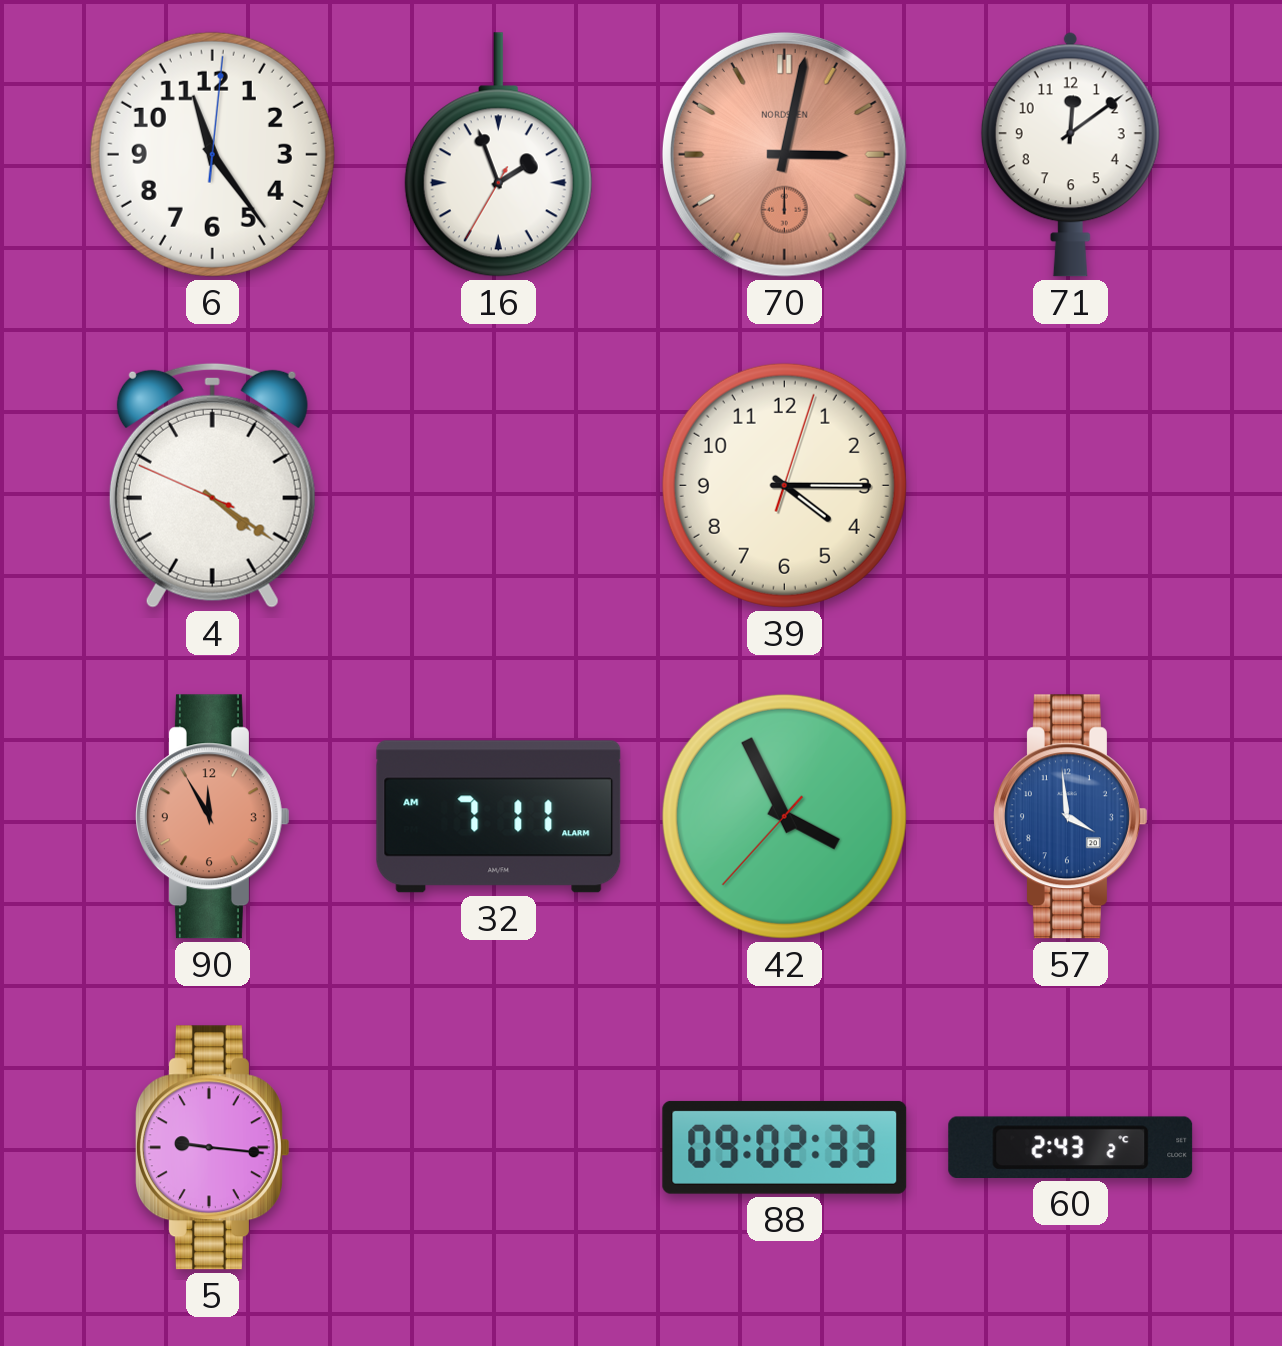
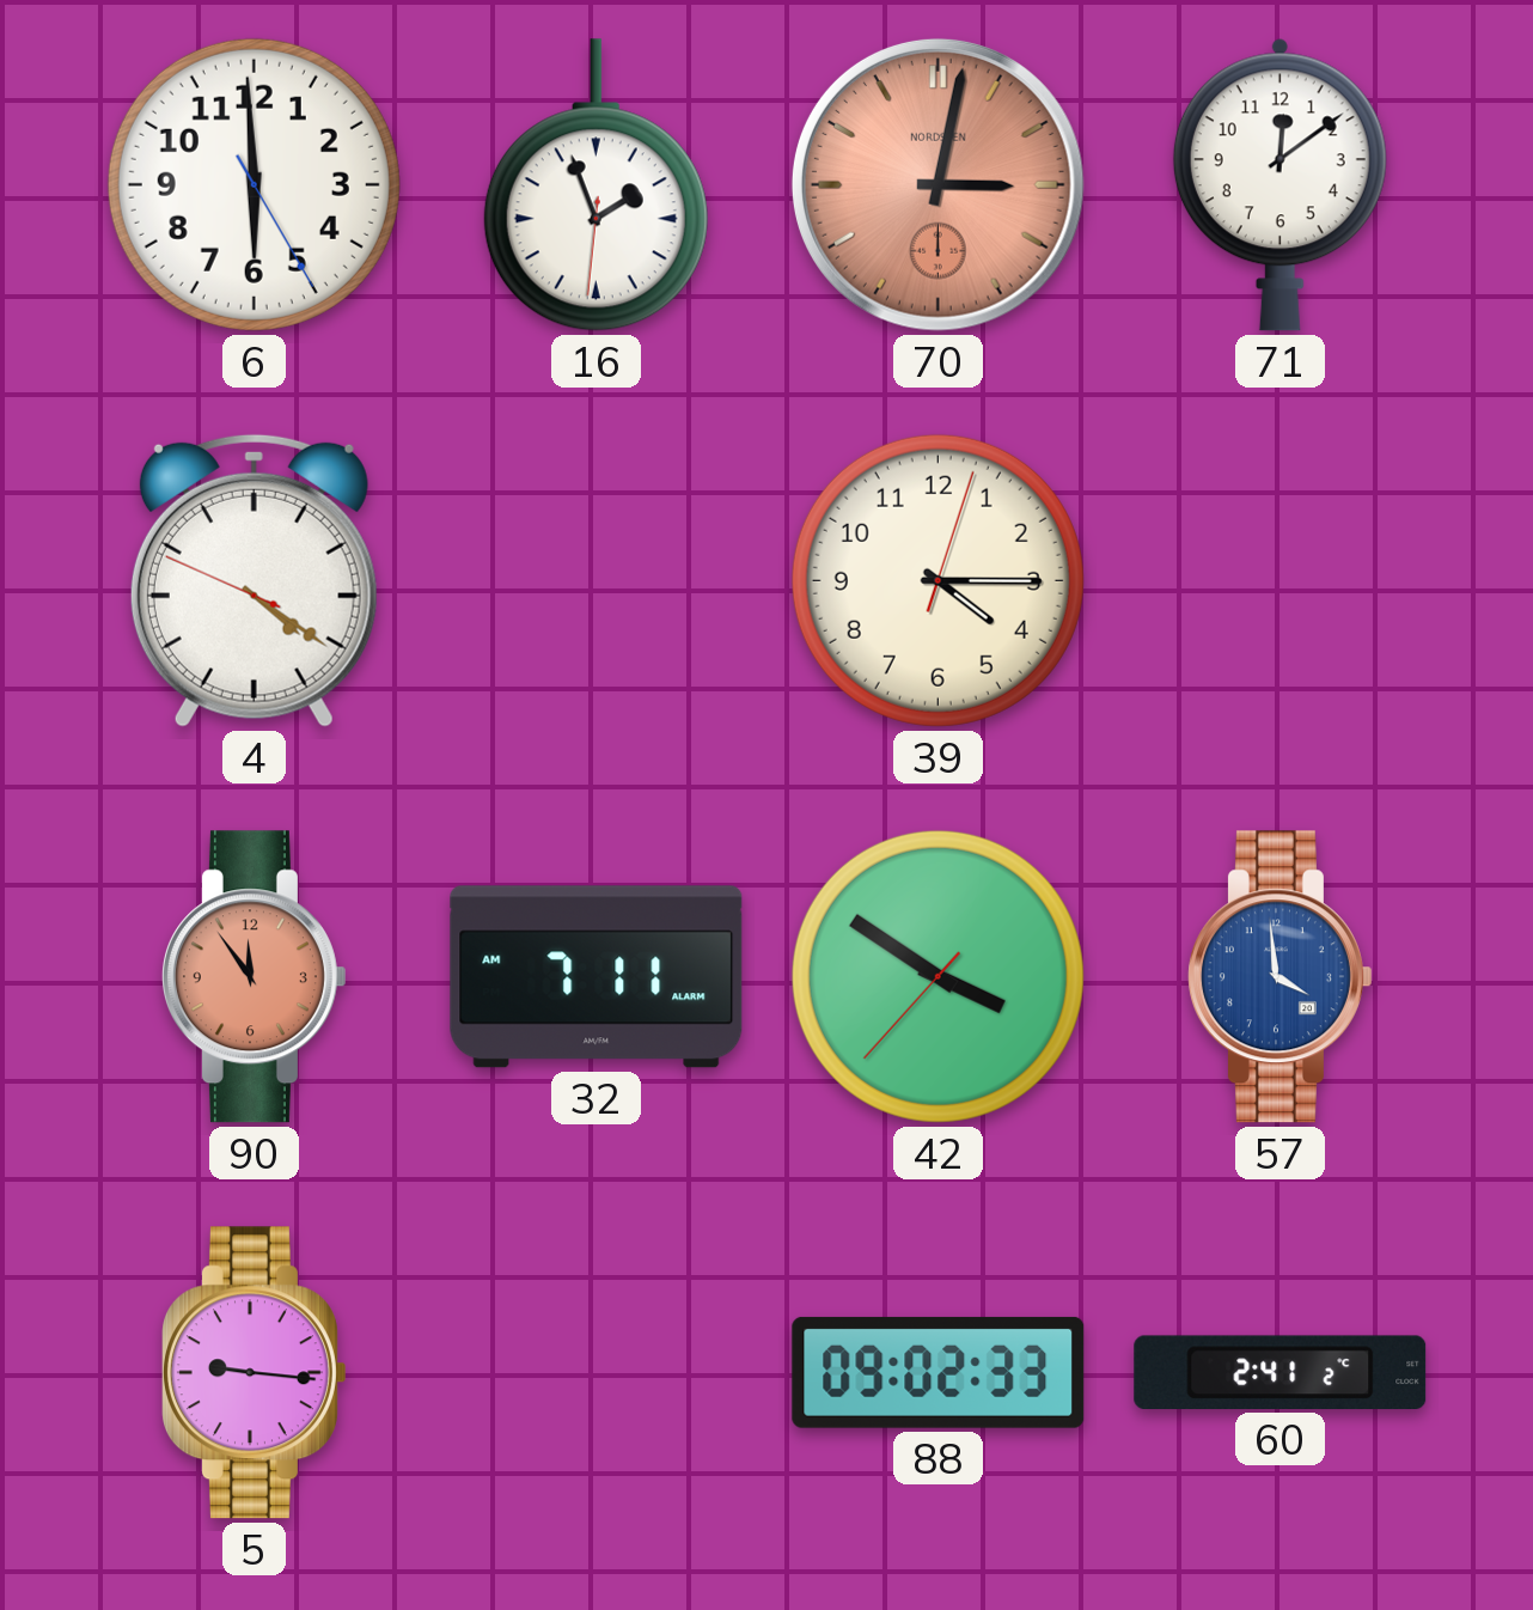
6: 11:24 -> 5:59 (254, 184)
16: 1:56:35 -> 1:56:31 (596, 185)
90: 11:55 -> 11:54 (254, 977)
42: 3:55 -> 3:50 (937, 976)
60: 2:43 -> 2:41 (1281, 1372)
